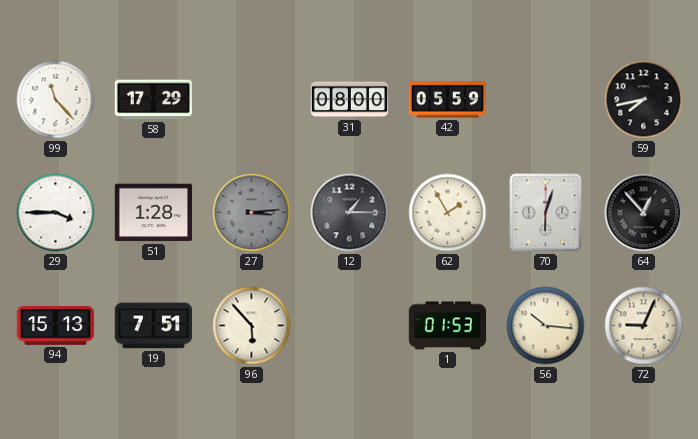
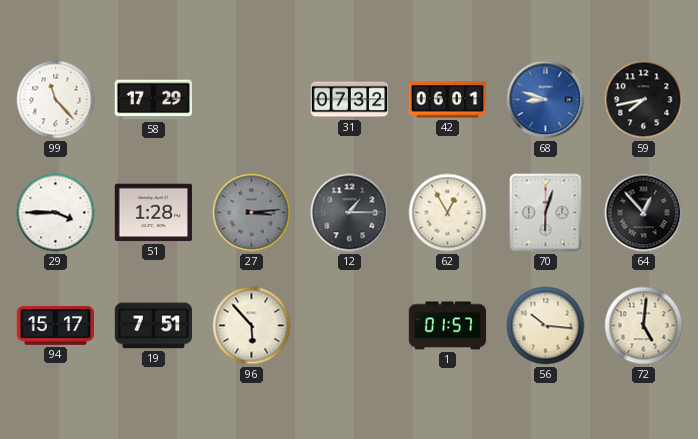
31: 08:00 -> 07:32 (350, 100)
42: 05:59 -> 06:01 (448, 100)
68: none -> 8:48 (546, 100)
62: 1:55 -> 12:55 (448, 213)
94: 15:13 -> 15:17 (56, 325)
1: 01:53 -> 01:57 (448, 326)
72: 9:04 -> 5:01 (644, 326)
